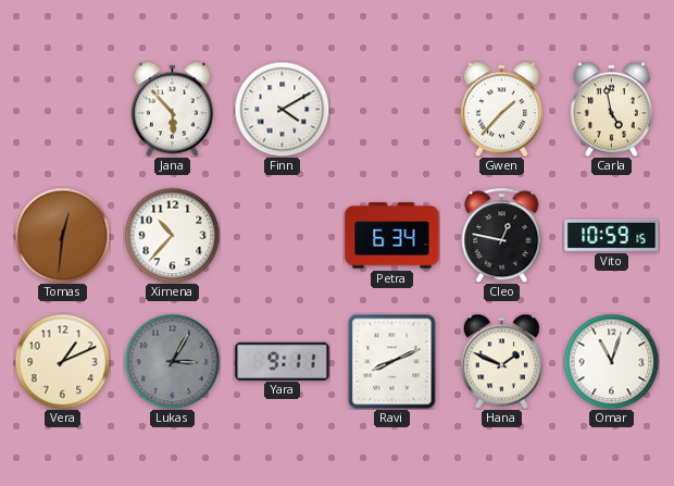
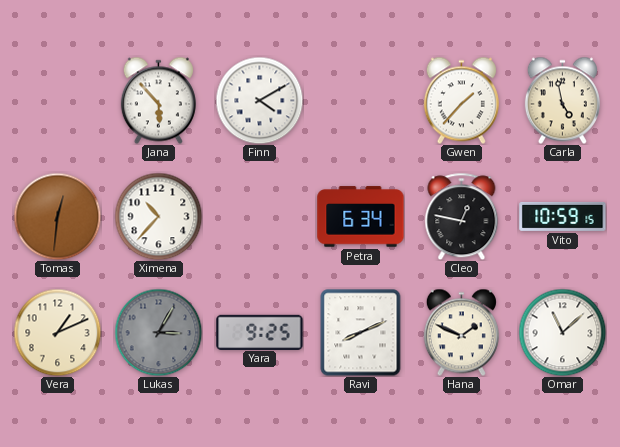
Yara: 9:11 -> 9:25 (260, 332)
Omar: 11:03 -> 11:08 (562, 332)
